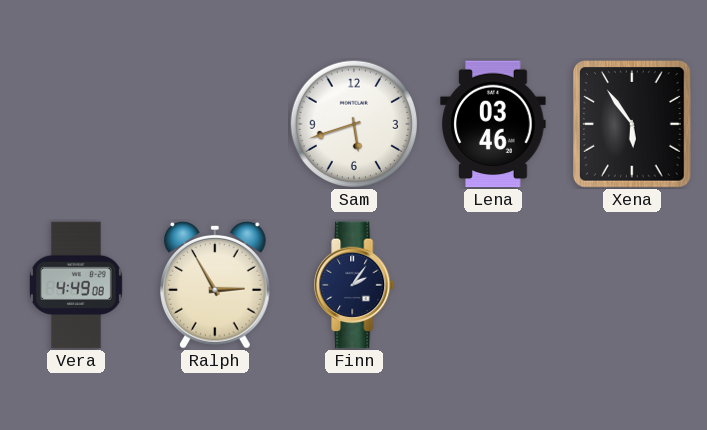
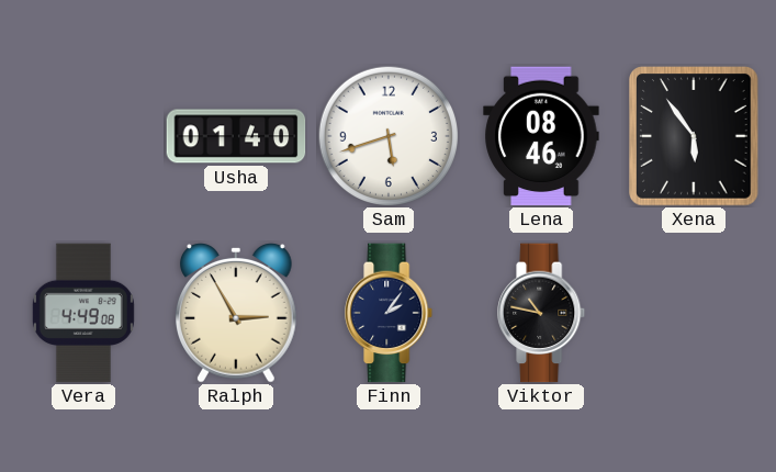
Usha: none -> 01:40 (236, 136)
Lena: 03:46 -> 08:46 (541, 136)
Viktor: none -> 10:47 (542, 313)
